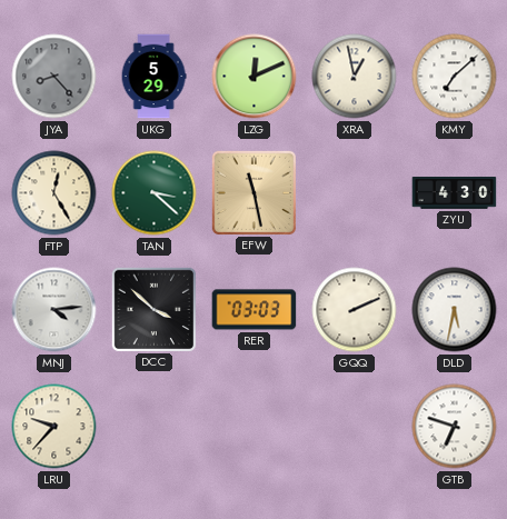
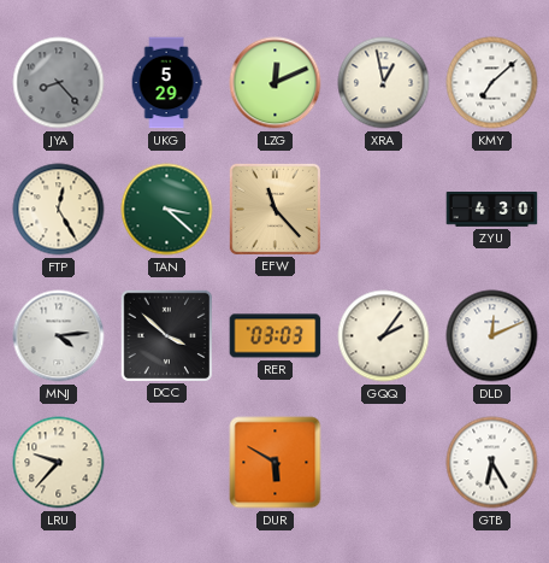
EFW: 11:28 -> 11:23 (274, 209)
GQQ: 2:11 -> 2:06 (384, 336)
DLD: 5:32 -> 12:11 (492, 336)
DUR: none -> 5:50 (276, 463)
GTB: 6:48 -> 6:25 (492, 463)
